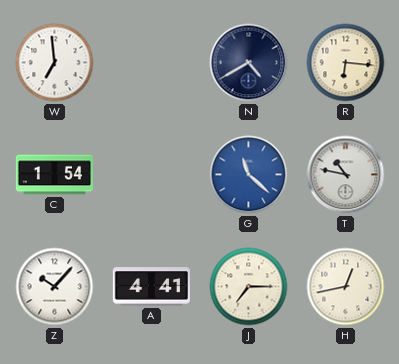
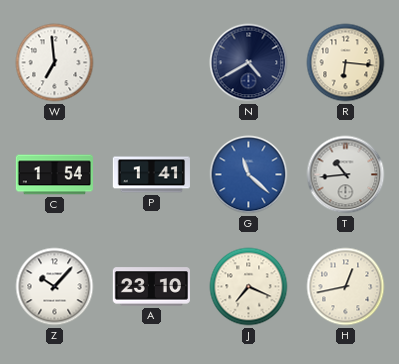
P: none -> 1:41 (151, 175)
T: 10:47 -> 10:44 (346, 175)
A: 4:41 -> 23:10 (151, 287)
J: 7:15 -> 7:19 (249, 287)
